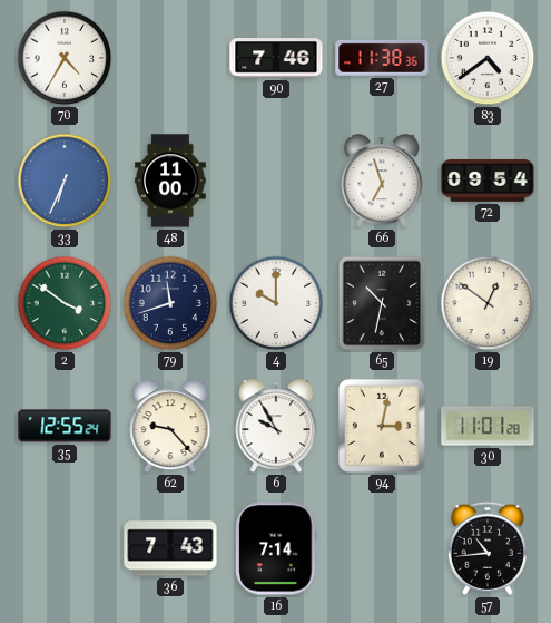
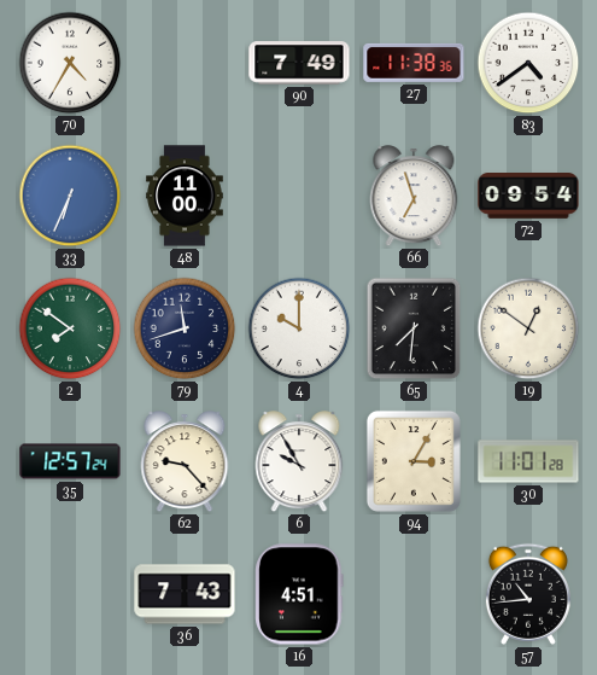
90: 7:46 -> 7:49 (299, 63)
2: 3:51 -> 7:51 (70, 328)
65: 10:32 -> 7:31 (414, 328)
35: 12:55 -> 12:57 (70, 461)
94: 3:02 -> 3:05 (414, 461)
16: 7:14 -> 4:51 (299, 594)
